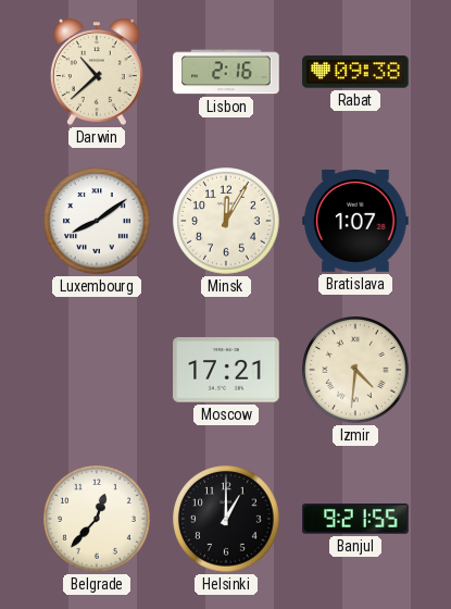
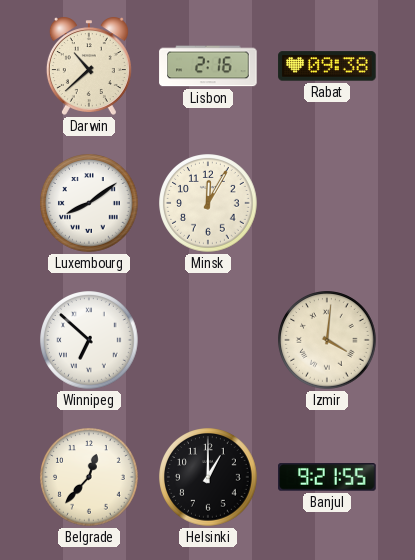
Bratislava: 1:07 -> none (355, 222)
Winnipeg: none -> 6:52 (89, 340)
Moscow: 17:21 -> none (226, 370)
Izmir: 4:31 -> 4:01 (327, 340)
